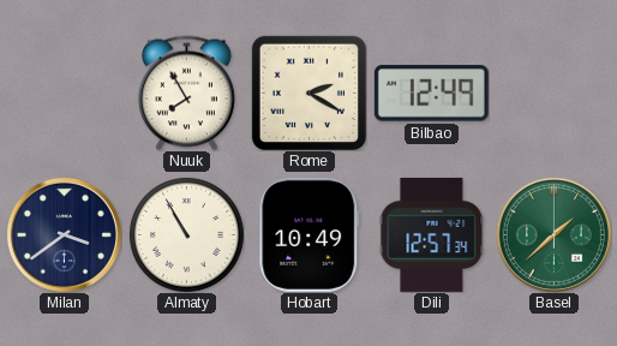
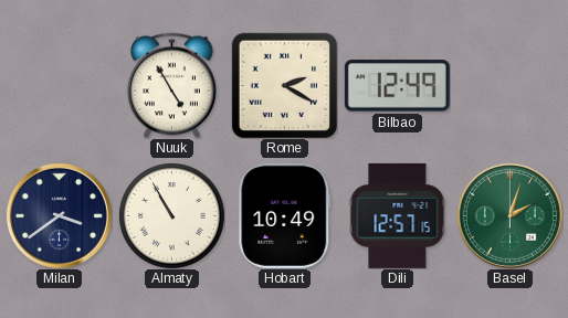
Nuuk: 7:55 -> 4:55 (171, 85)
Dili: 12:57:34 -> 12:57:15 (398, 215)
Basel: 1:38 -> 2:03 (509, 215)
